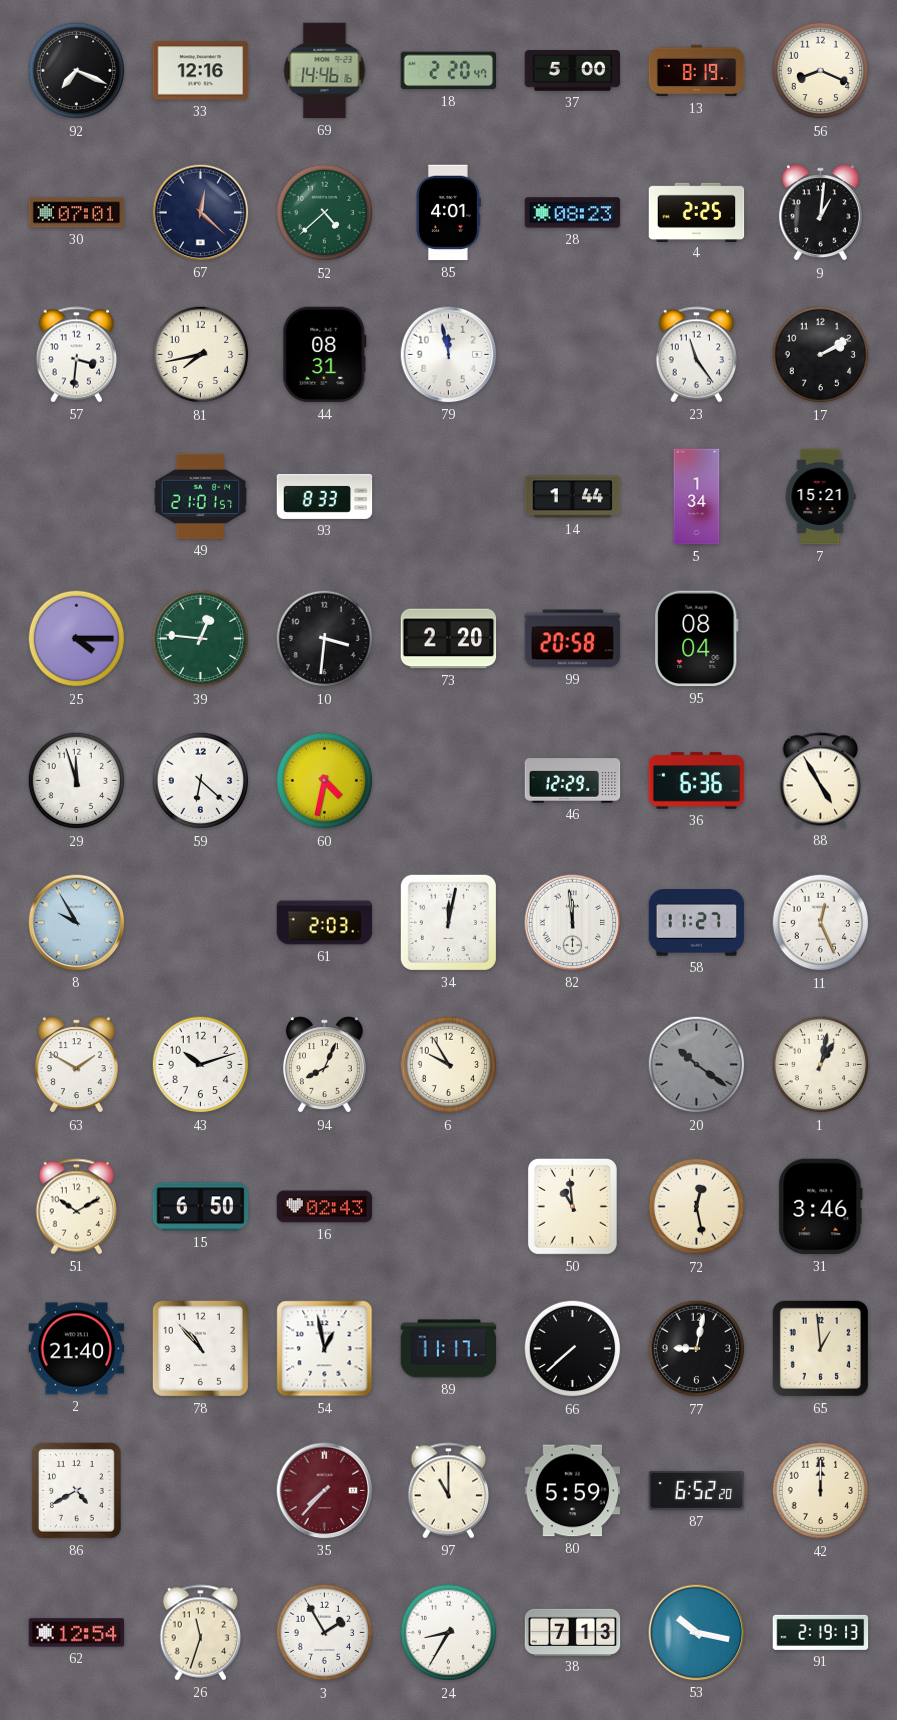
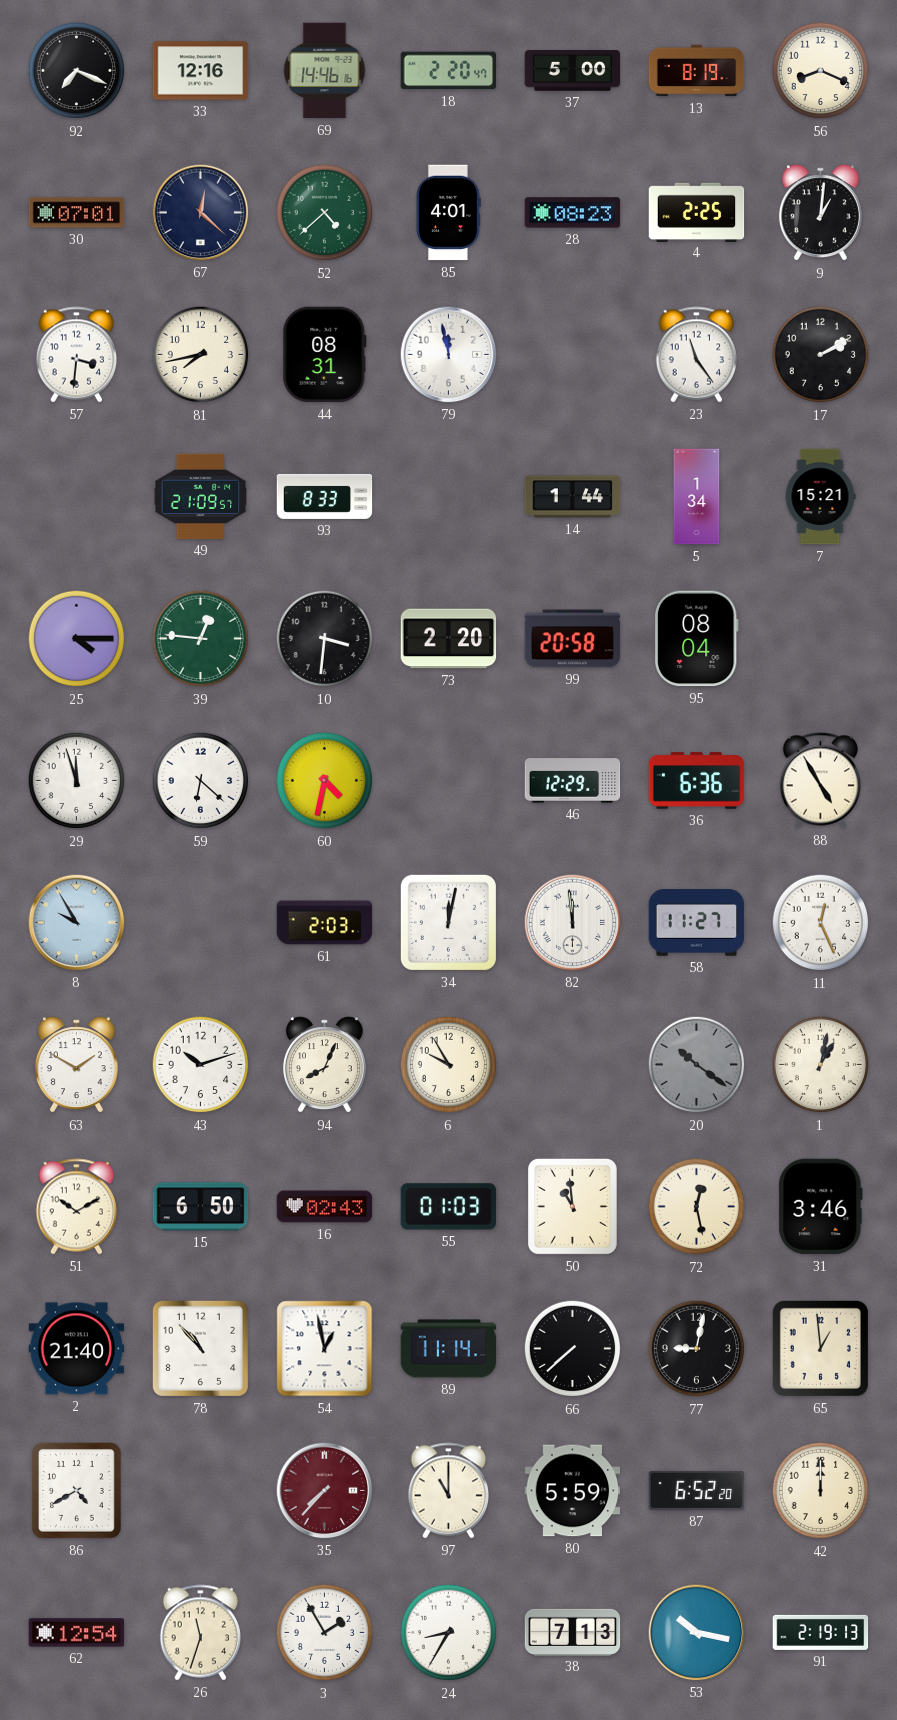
49: 21:01 -> 21:09 (201, 496)
55: none -> 01:03 (449, 1207)
89: 11:17 -> 11:14 (449, 1349)
